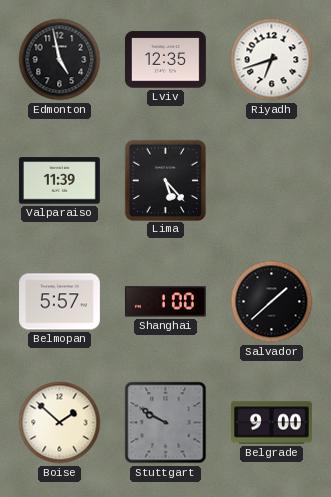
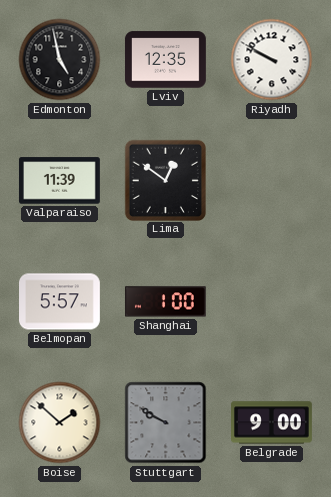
Riyadh: 6:42 -> 9:50 (272, 60)
Lima: 5:23 -> 12:51 (165, 180)
Salvador: 1:38 -> none (272, 302)
